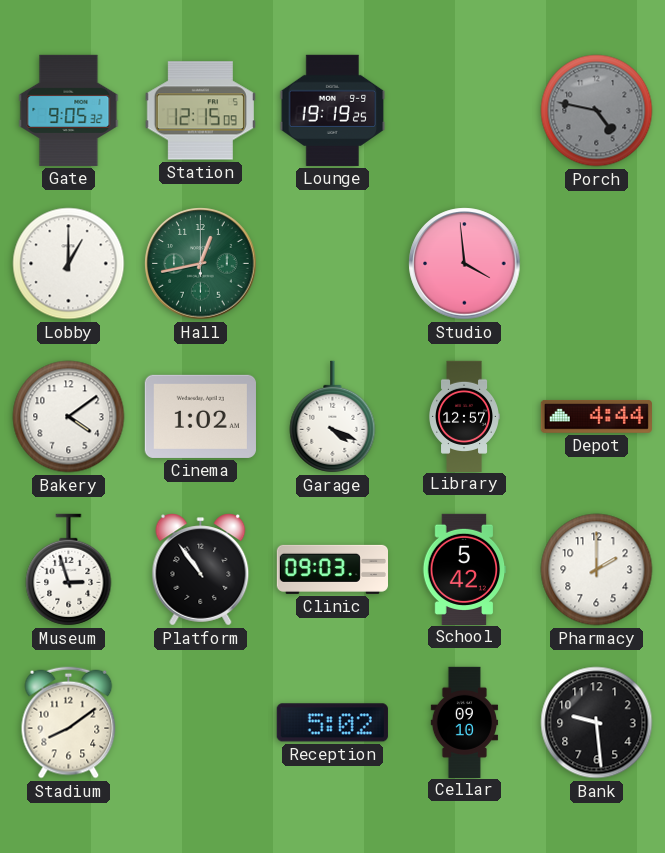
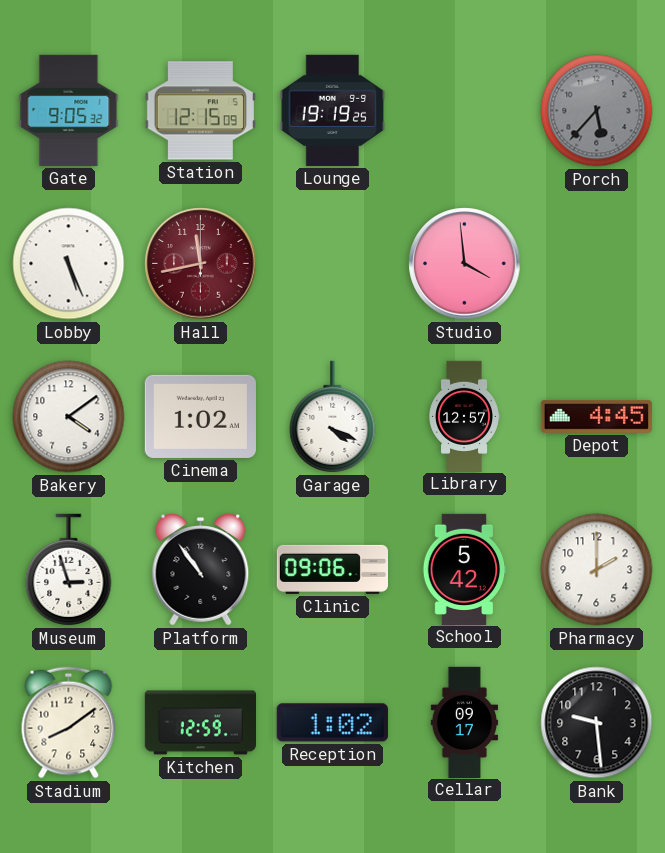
Porch: 4:47 -> 5:37 (597, 111)
Lobby: 1:00 -> 5:26 (69, 264)
Hall: 12:43 -> 11:43 (201, 264)
Hall dial: green -> burgundy (201, 264)
Depot: 4:44 -> 4:45 (596, 416)
Clinic: 09:03 -> 09:06 (332, 569)
Kitchen: none -> 12:59 (200, 723)
Reception: 5:02 -> 1:02 (332, 723)
Cellar: 09:10 -> 09:17 (465, 722)
